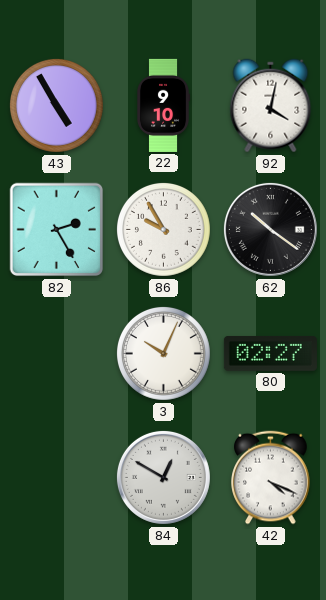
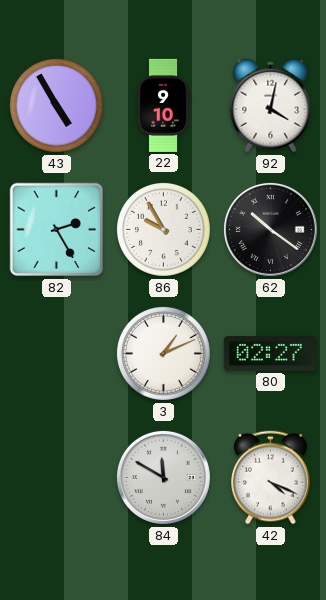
3: 10:04 -> 1:11 (163, 353)
84: 12:50 -> 11:50 (163, 477)
